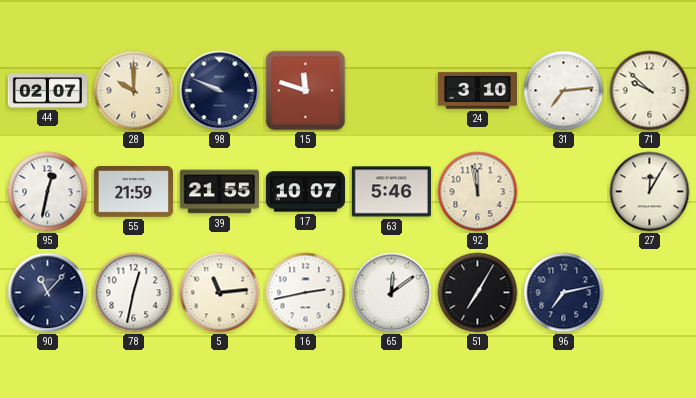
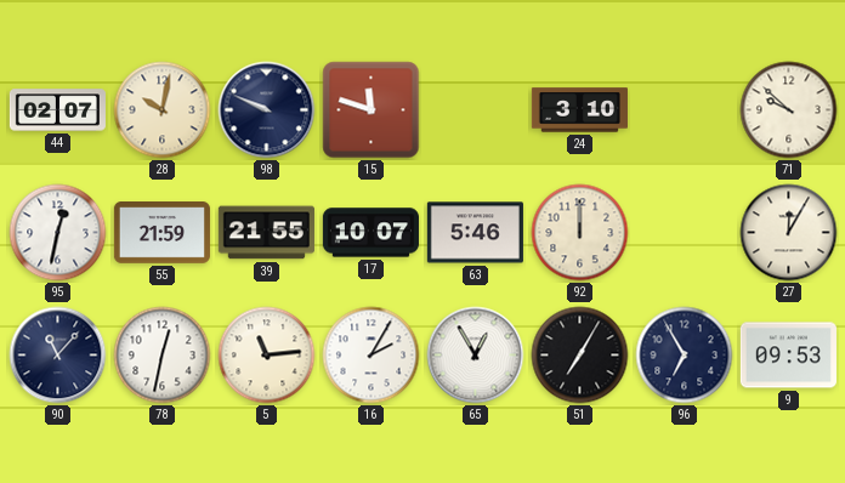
28: 10:00 -> 10:02 (163, 110)
31: 7:14 -> none (564, 91)
92: 11:58 -> 12:00 (580, 233)
16: 2:43 -> 2:05 (372, 356)
65: 12:09 -> 12:55 (476, 356)
96: 7:13 -> 6:55 (685, 356)
9: none -> 09:53 (788, 356)
